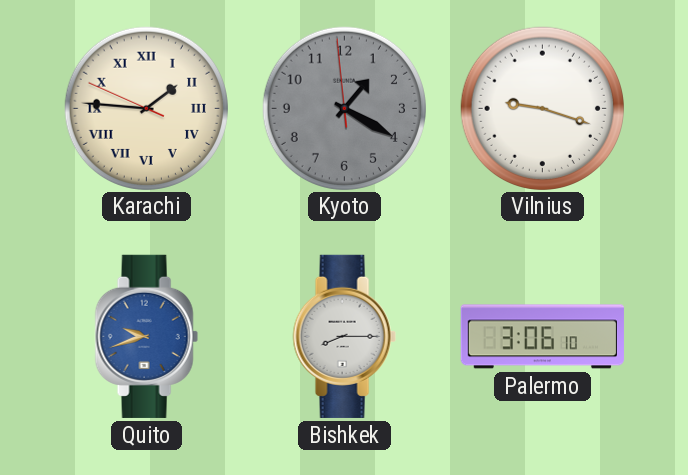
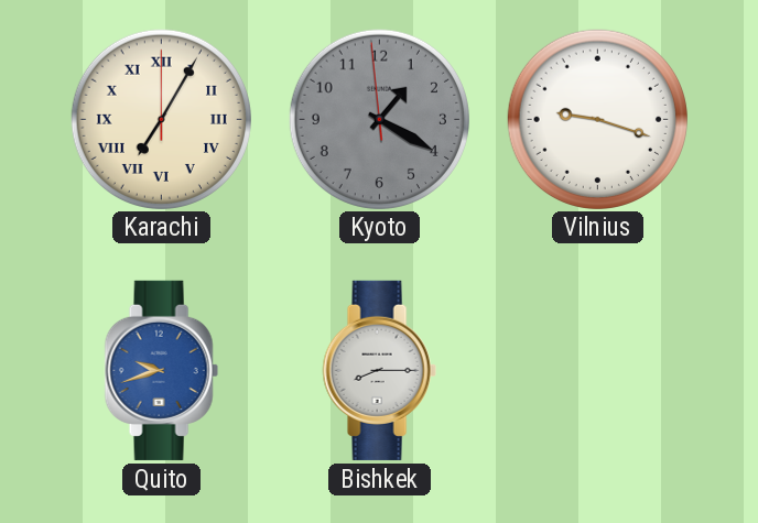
Karachi: 1:45 -> 7:05 (161, 119)
Palermo: 3:06 -> none (542, 337)
